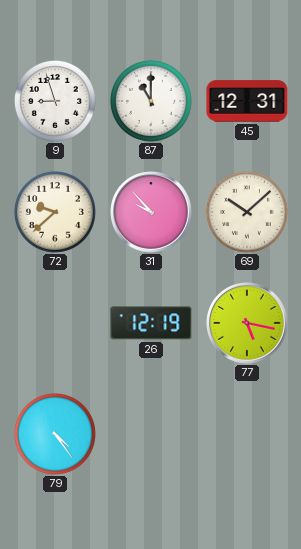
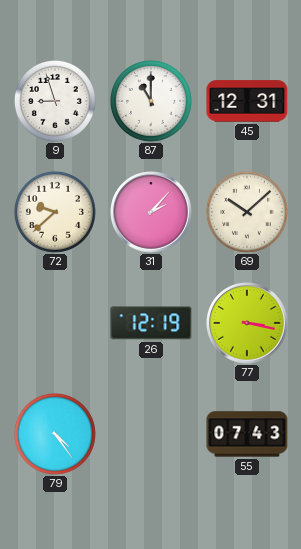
31: 9:53 -> 2:07 (151, 212)
77: 5:17 -> 3:17 (247, 323)
55: none -> 07:43 (247, 434)
